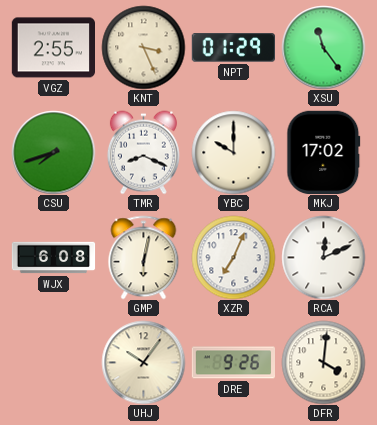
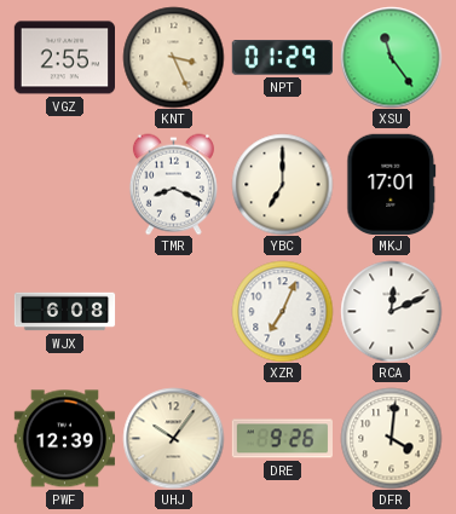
CSU: 7:42 -> none (53, 152)
YBC: 10:00 -> 7:00 (282, 184)
MKJ: 17:02 -> 17:01 (392, 184)
GMP: 6:02 -> none (144, 257)
PWF: none -> 12:39 (64, 439)
